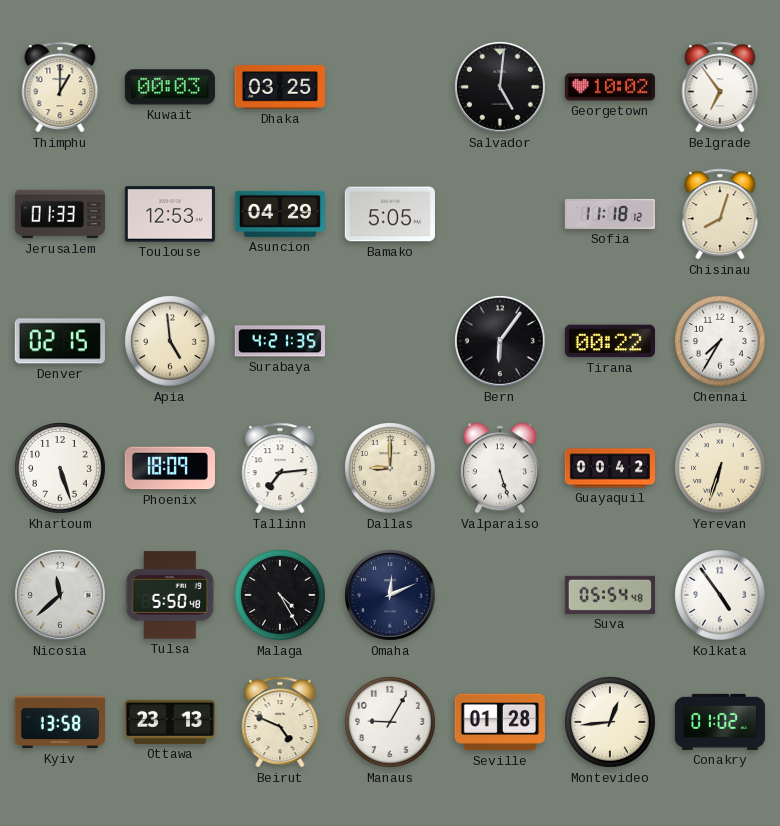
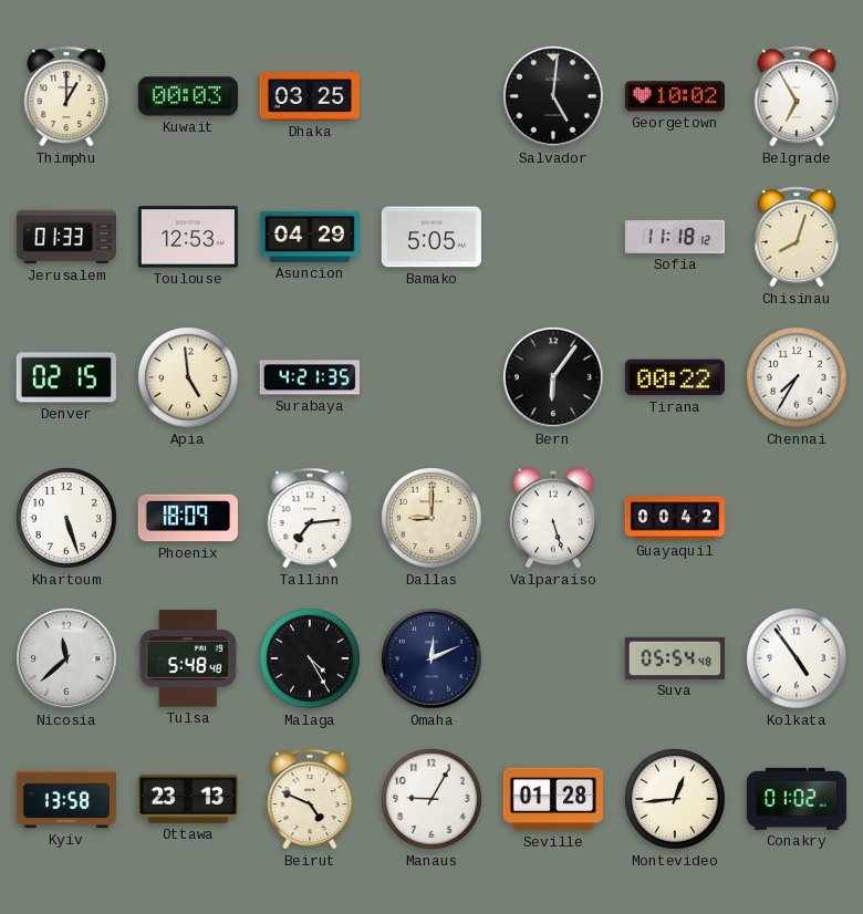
Belgrade: 6:54 -> 6:55 (797, 96)
Yerevan: 6:33 -> none (720, 468)
Tulsa: 5:50 -> 5:48 (188, 658)
